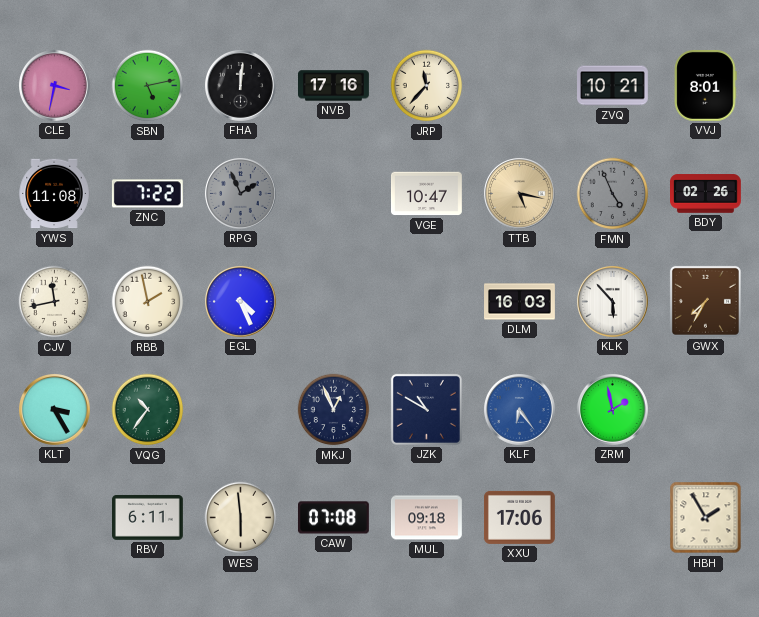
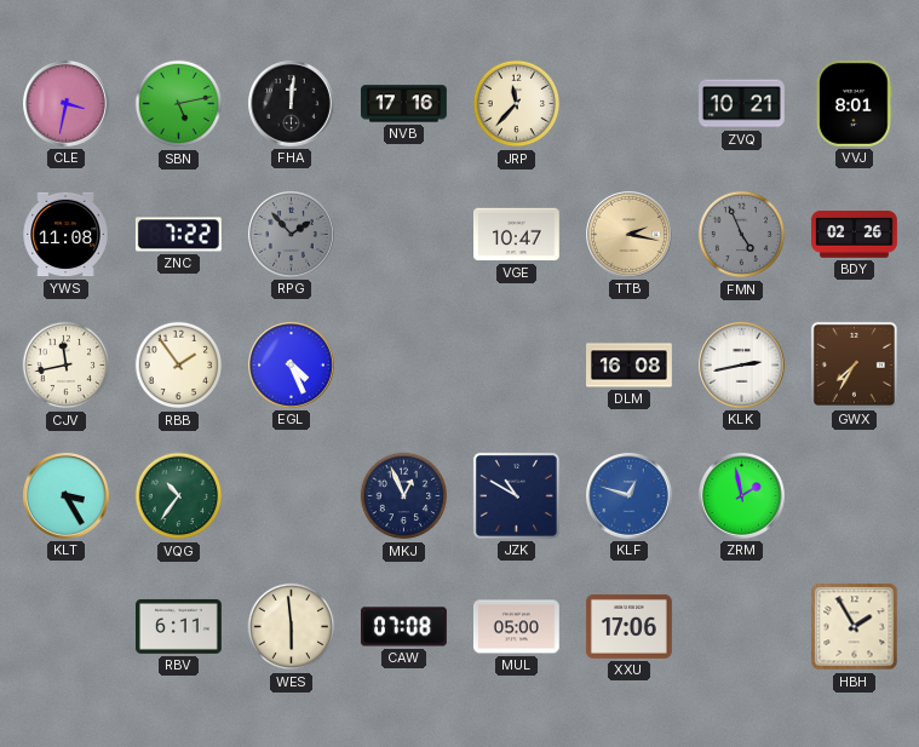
RPG: 1:56 -> 1:53 (292, 235)
TTB: 5:17 -> 2:17 (630, 235)
RBB: 1:58 -> 1:54 (179, 366)
DLM: 16:03 -> 16:08 (630, 366)
KLK: 5:53 -> 2:43 (742, 366)
KLF: 6:24 -> 12:48 (630, 496)
MUL: 09:18 -> 05:00 (517, 627)
